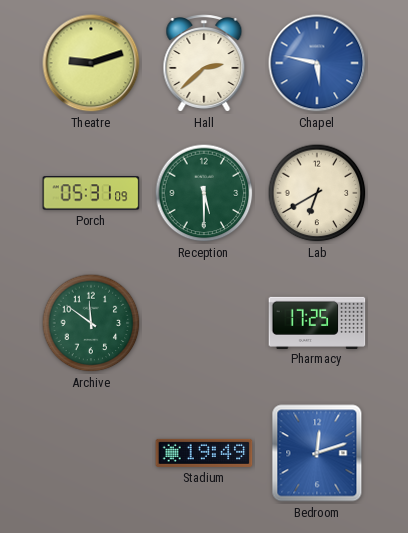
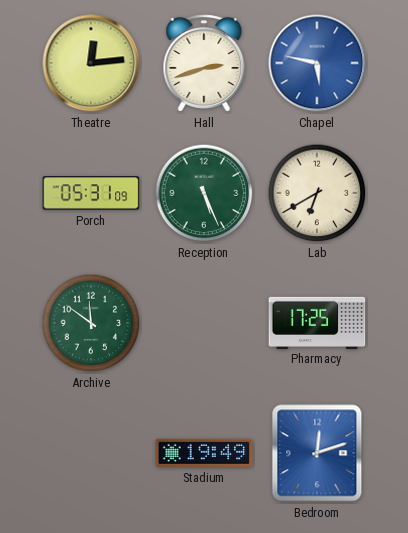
Theatre: 9:12 -> 12:14 (91, 63)
Hall: 2:38 -> 2:42 (204, 63)
Reception: 5:30 -> 5:26 (204, 193)
